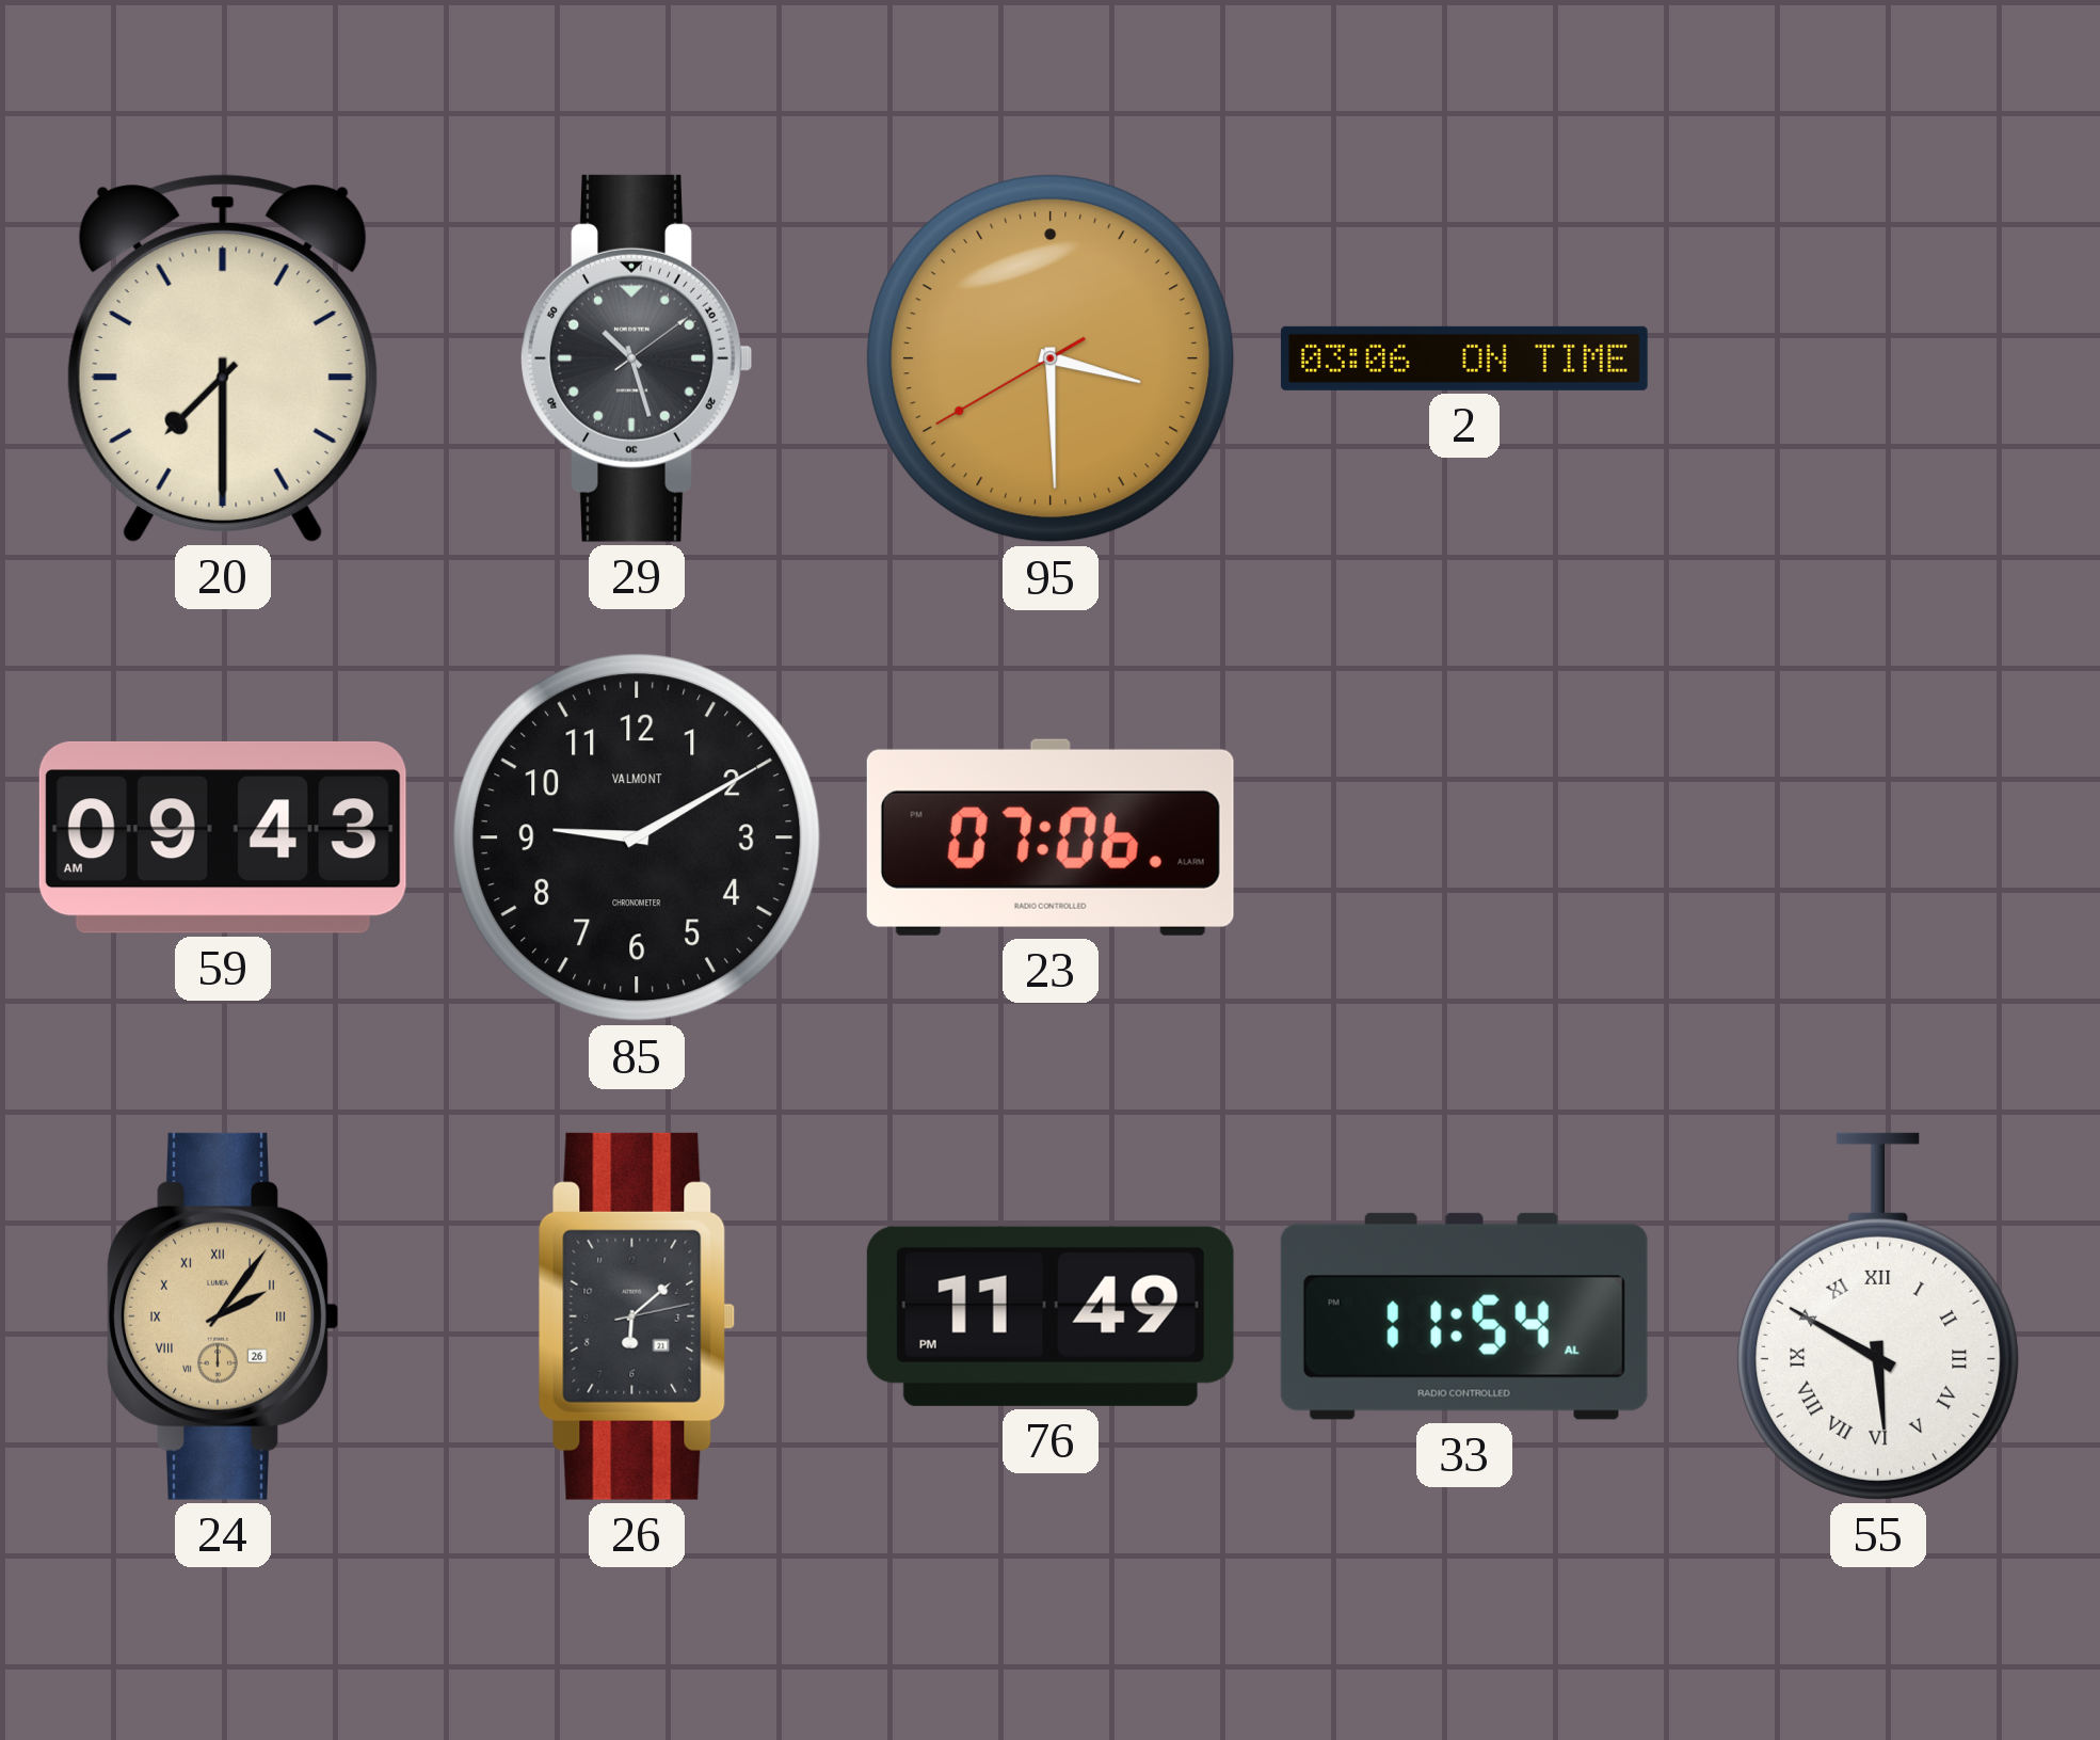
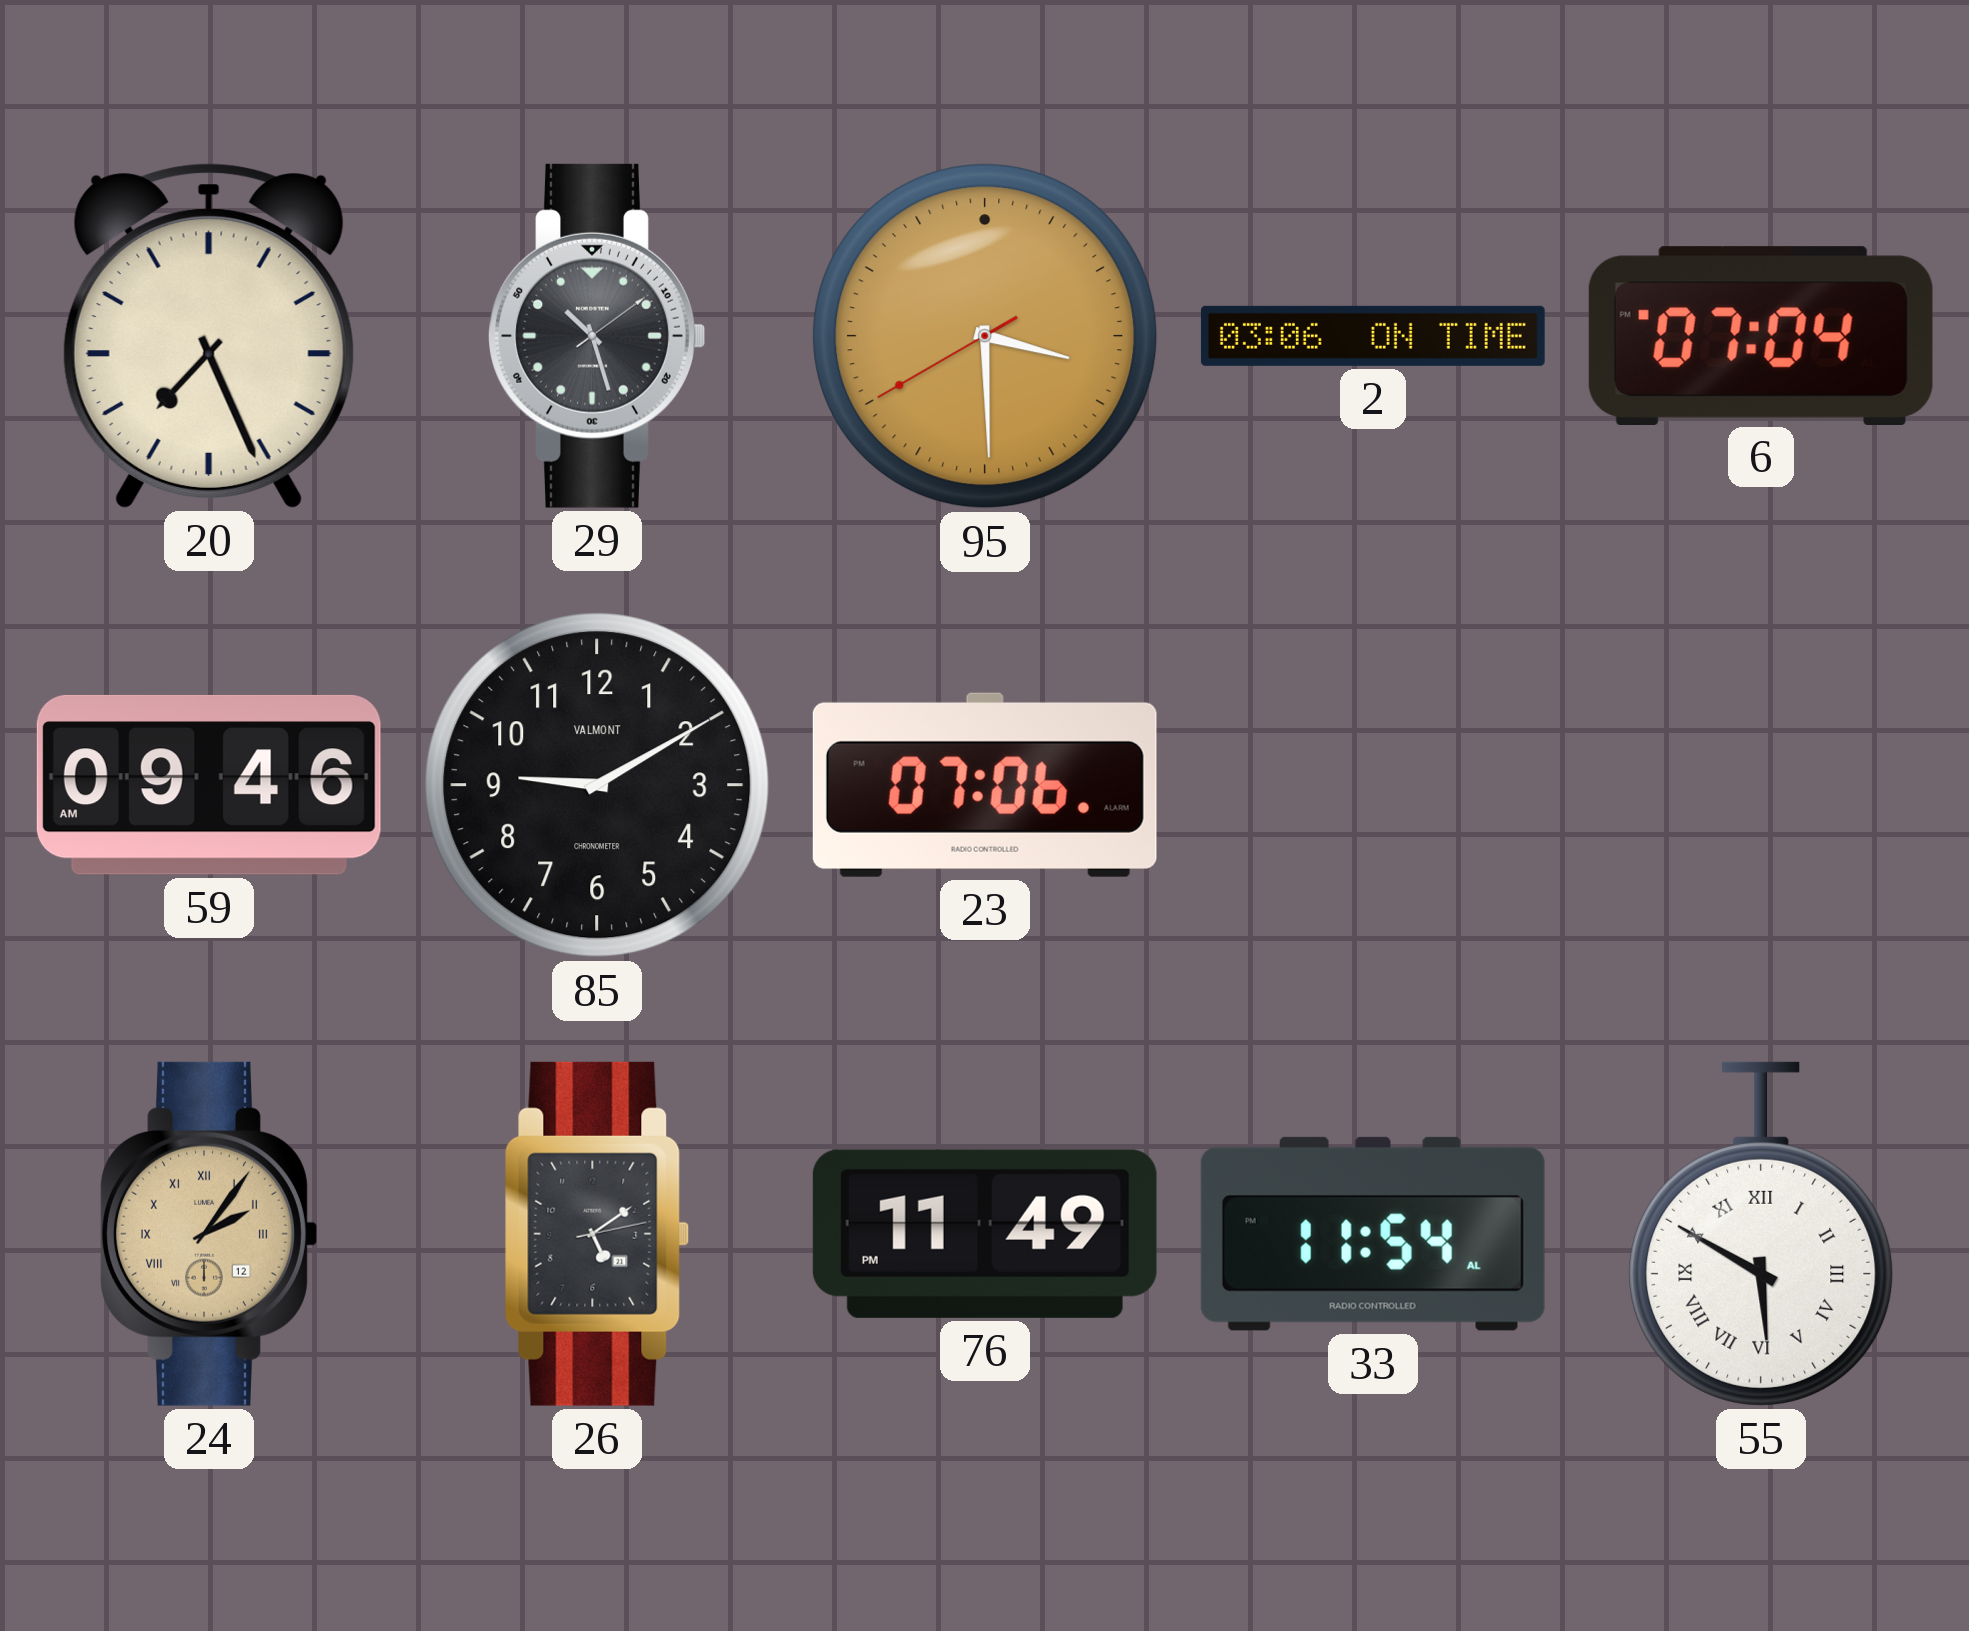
20: 7:30 -> 7:26 (209, 336)
6: none -> 07:04 (1761, 335)
59: 09:43 -> 09:46 (209, 785)
24 date: 26 -> 12 (209, 1234)
26: 6:08 -> 5:09 (597, 1234)
